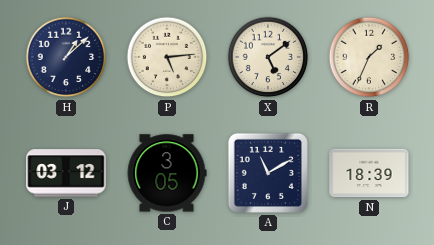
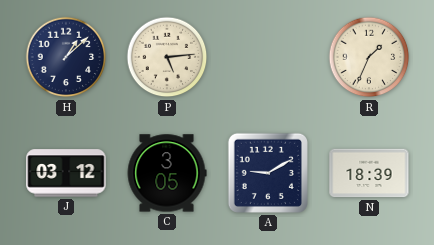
X: 5:09 -> none (268, 57)
A: 11:10 -> 9:10 (268, 173)
